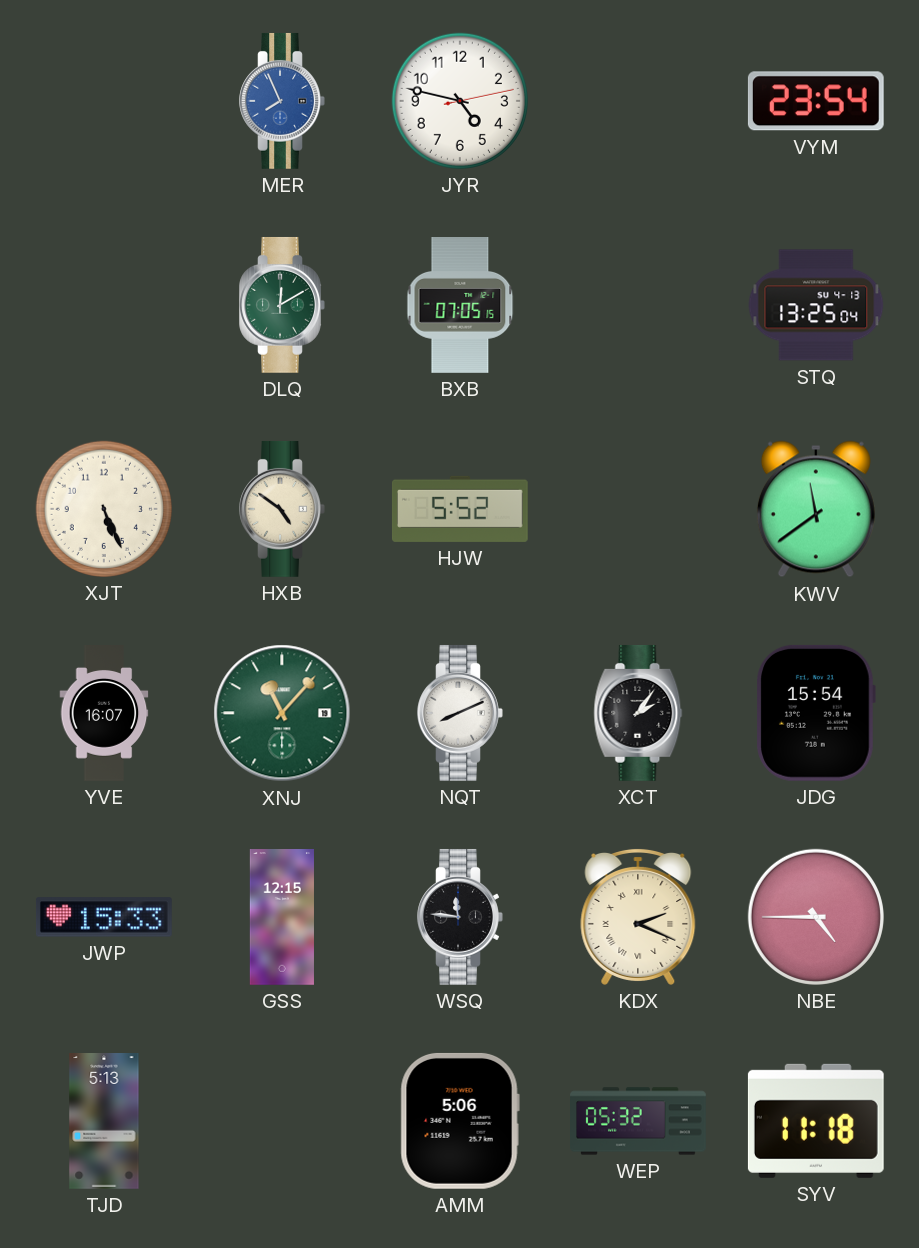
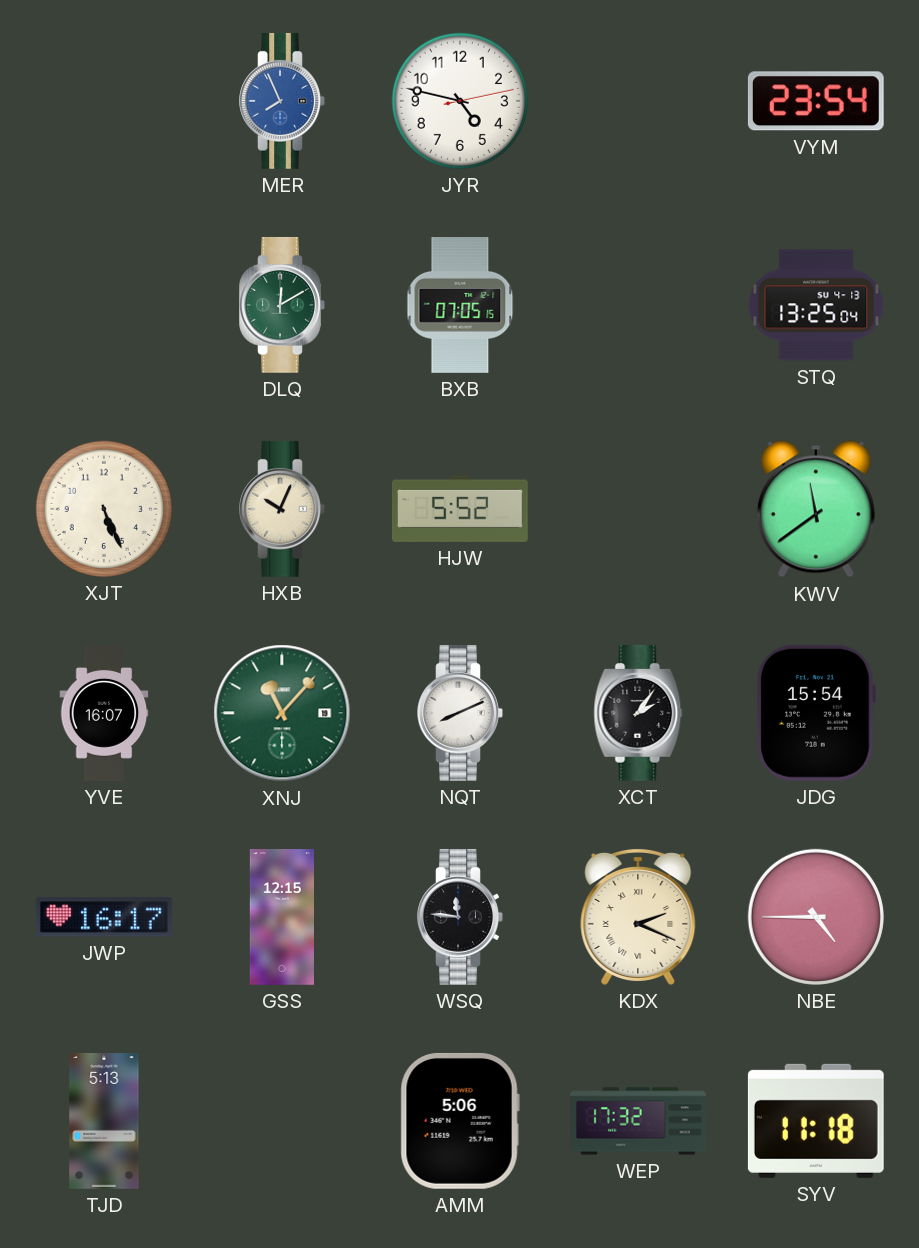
HXB: 4:51 -> 10:04 (282, 509)
JWP: 15:33 -> 16:17 (104, 917)
WEP: 05:32 -> 17:32 (638, 1121)
